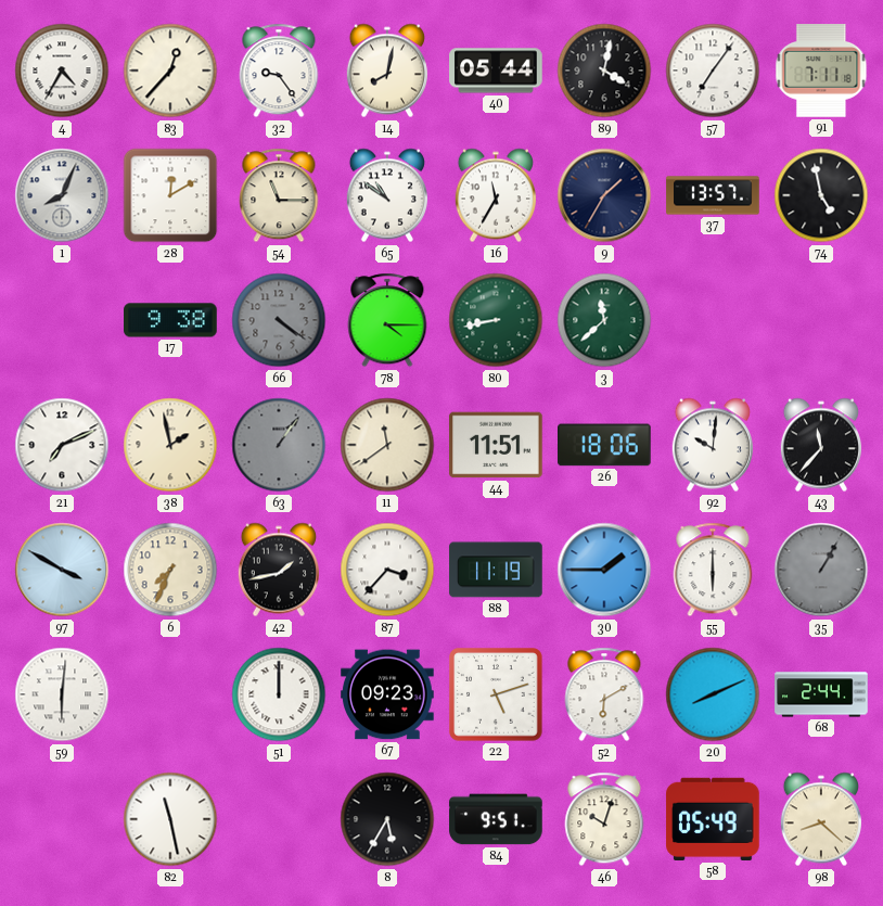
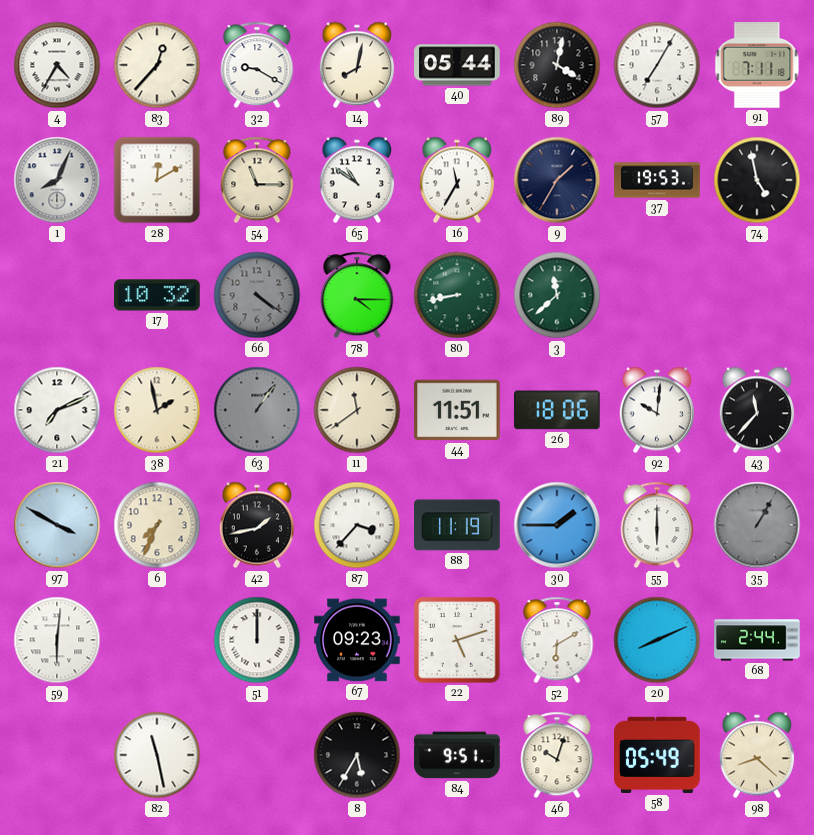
32: 9:24 -> 9:20 (257, 65)
57: 7:06 -> 7:05 (657, 65)
37: 13:57 -> 19:53 (657, 180)
17: 9:38 -> 10:32 (157, 295)
